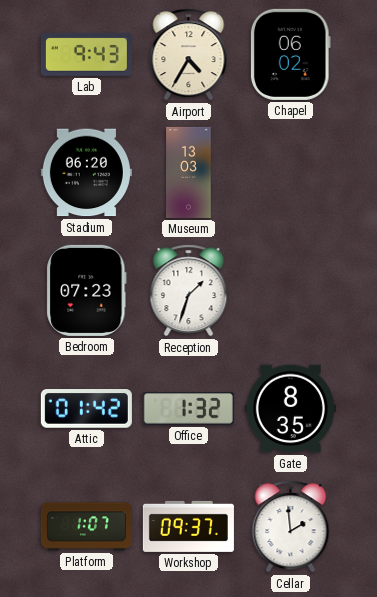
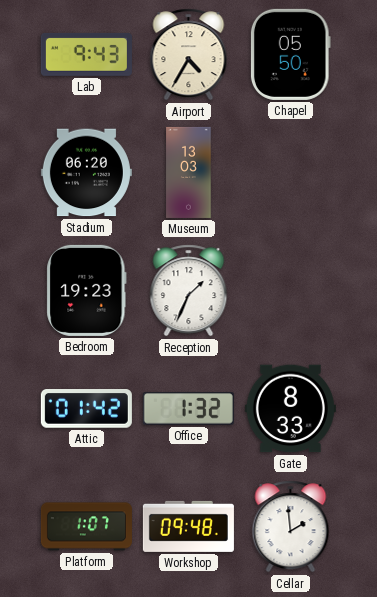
Chapel: 06:02 -> 05:50 (290, 54)
Bedroom: 07:23 -> 19:23 (87, 290)
Reception: 1:33 -> 1:34 (189, 291)
Gate: 8:35 -> 8:33 (290, 409)
Workshop: 09:37 -> 09:48 (188, 526)
